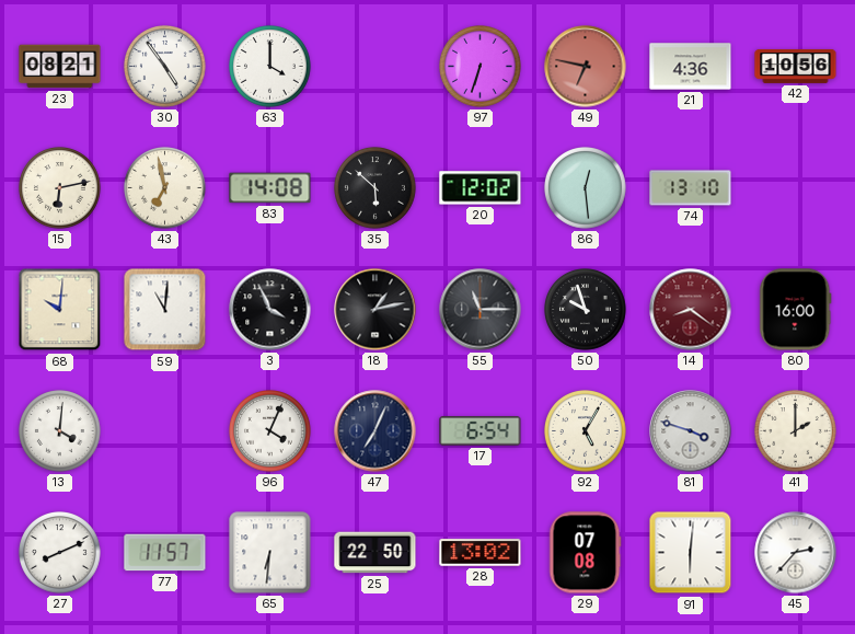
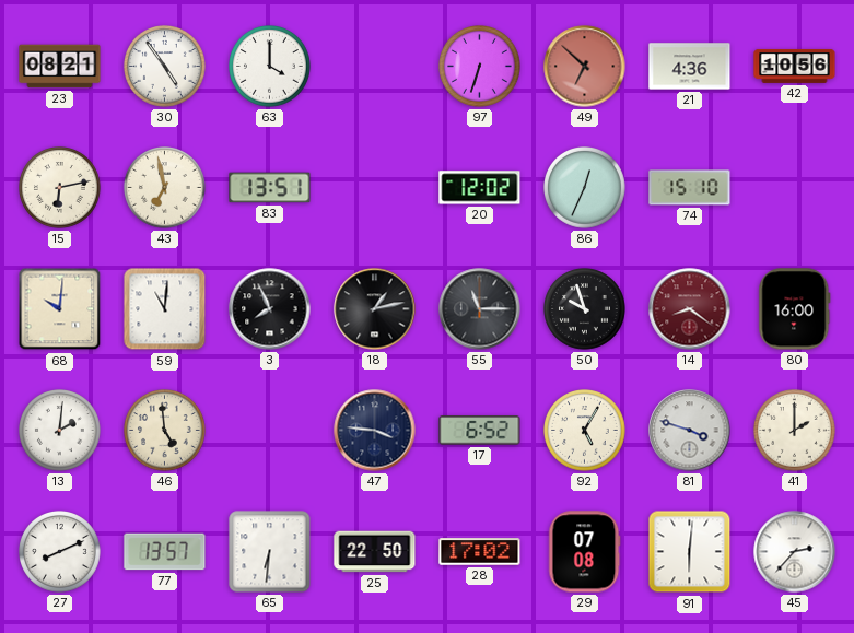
49: 6:47 -> 6:52 (585, 67)
83: 14:08 -> 13:51 (270, 188)
35: 5:52 -> none (375, 188)
86: 12:29 -> 12:34 (585, 188)
74: 13:10 -> 15:10 (690, 188)
3: 3:56 -> 7:56 (270, 309)
13: 4:01 -> 2:01 (60, 431)
46: none -> 4:59 (165, 431)
96: 4:04 -> none (270, 431)
47: 7:04 -> 3:46 (375, 431)
17: 6:54 -> 6:52 (480, 431)
77: 11:57 -> 13:57 (165, 552)
28: 13:02 -> 17:02 (480, 552)
